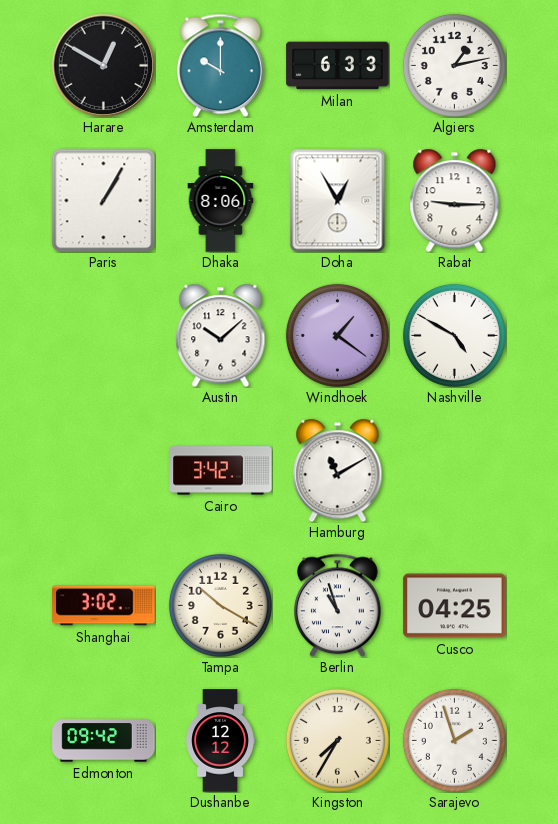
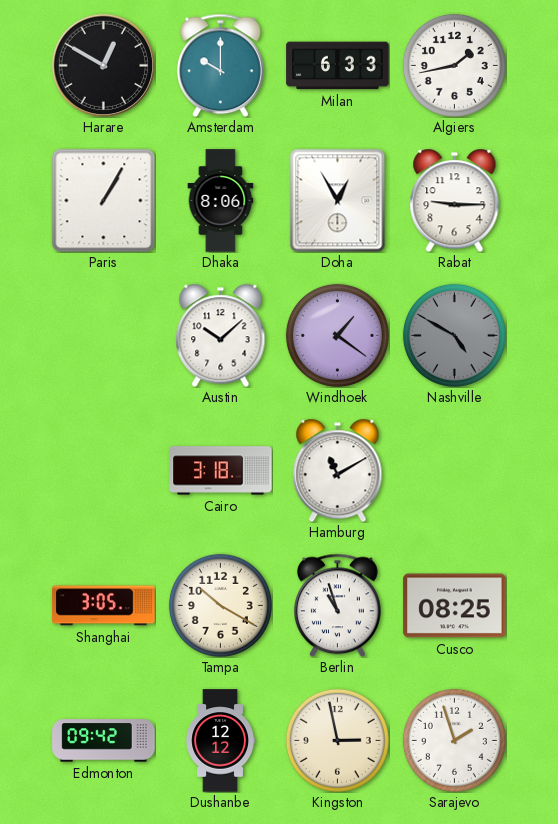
Algiers: 1:13 -> 1:43 (454, 65)
Nashville dial: white -> grey (454, 335)
Cairo: 3:42 -> 3:18 (221, 471)
Shanghai: 3:02 -> 3:05 (104, 606)
Cusco: 04:25 -> 08:25 (455, 606)
Kingston: 7:35 -> 2:58 (337, 740)
